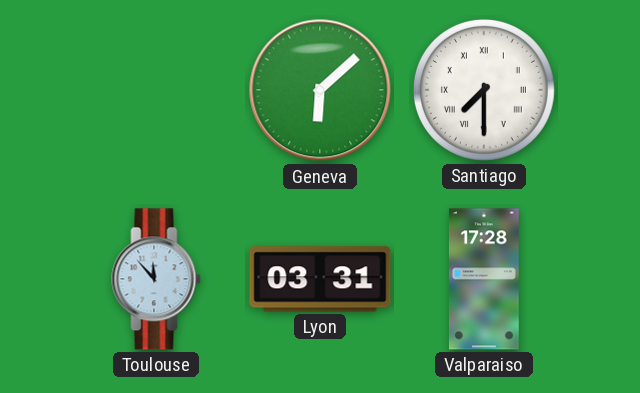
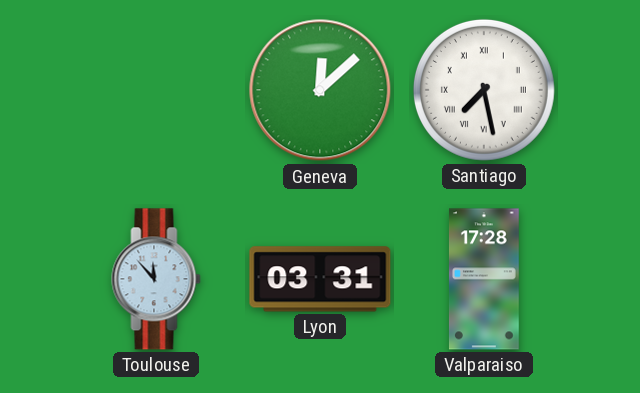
Geneva: 6:08 -> 12:08 (320, 90)
Santiago: 7:30 -> 7:28 (484, 90)
